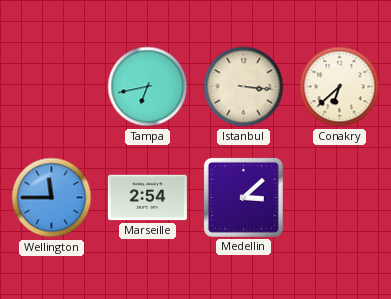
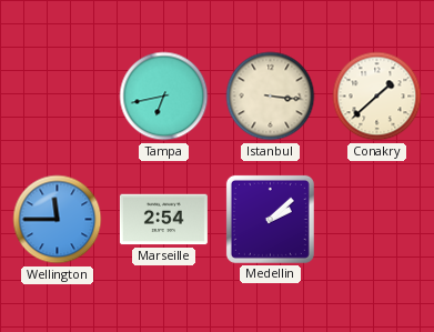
Conakry: 6:38 -> 1:38 (377, 97)
Medellin: 3:08 -> 2:08 (270, 219)
